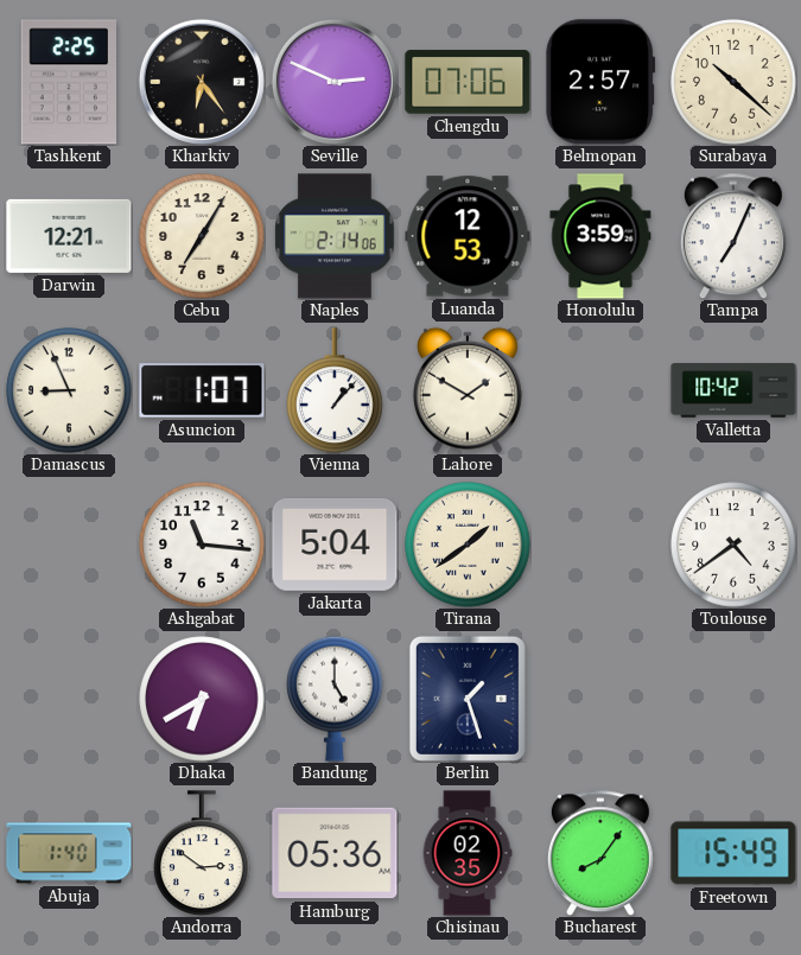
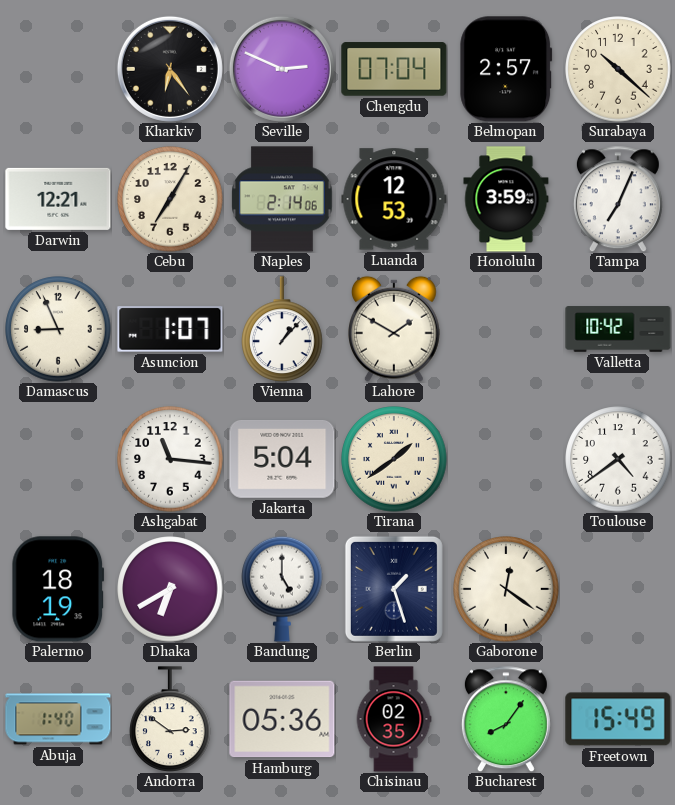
Tashkent: 2:25 -> none (68, 82)
Chengdu: 07:06 -> 07:04 (394, 69)
Palermo: none -> 18:19 (58, 589)
Gaborone: none -> 12:21 (506, 589)
